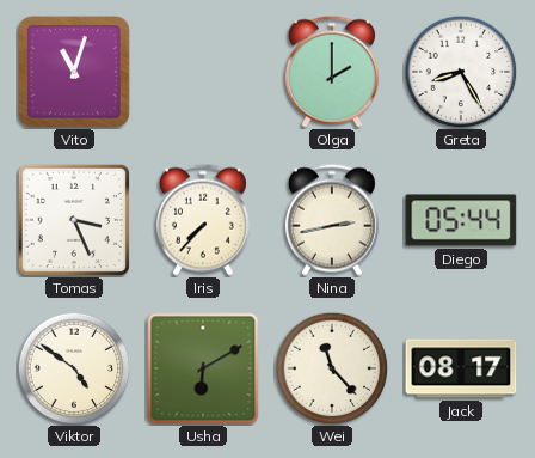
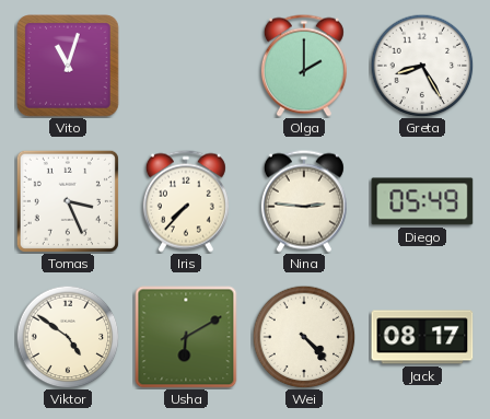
Nina: 2:43 -> 2:46 (304, 201)
Diego: 05:44 -> 05:49 (422, 201)
Wei: 11:23 -> 4:23 (304, 337)
